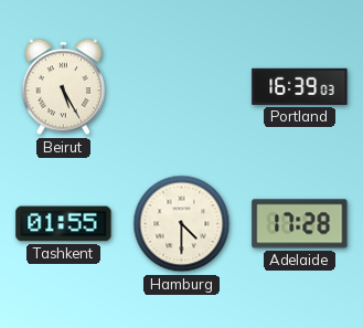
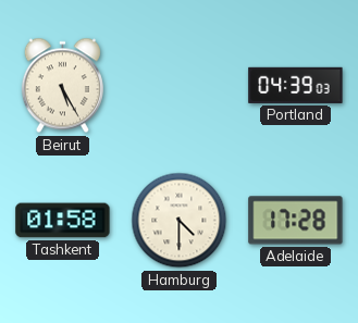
Portland: 16:39 -> 04:39 (296, 85)
Tashkent: 01:55 -> 01:58 (63, 221)
